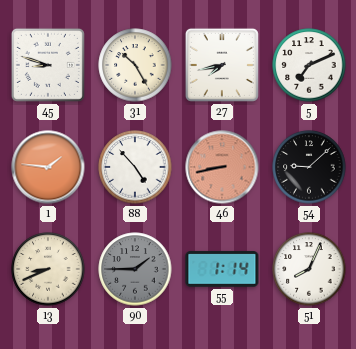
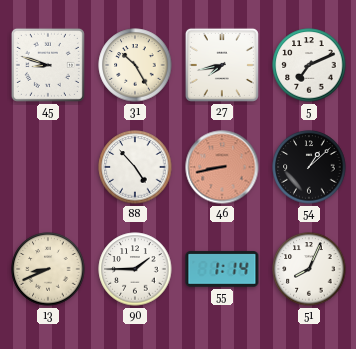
1: 1:46 -> none (48, 167)
54: 9:08 -> 1:08 (309, 167)
90 dial: grey -> white (135, 269)
